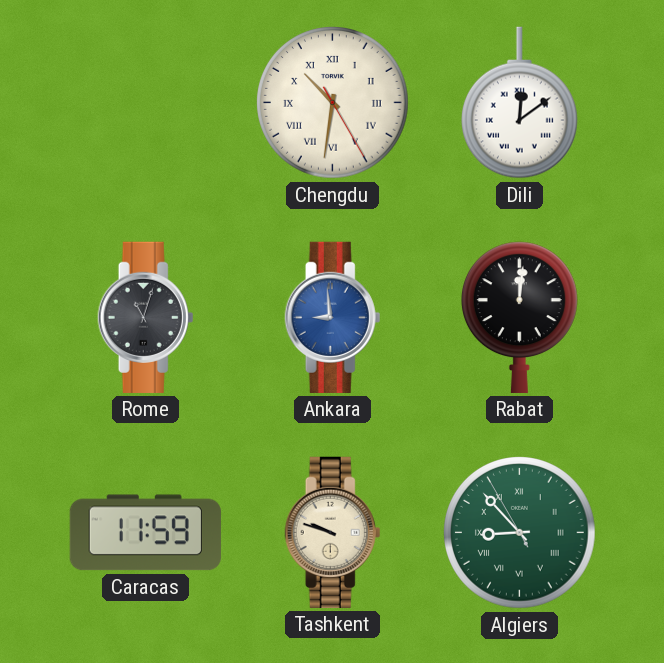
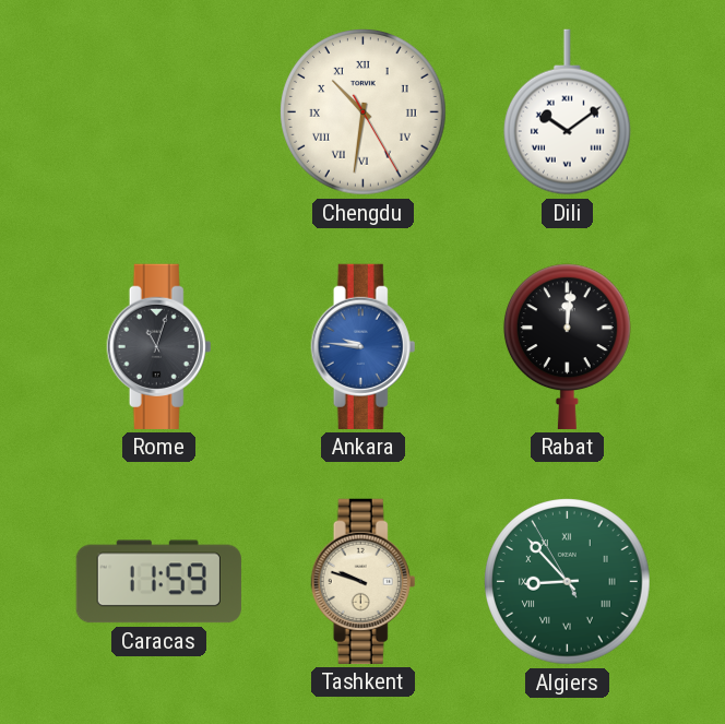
Dili: 12:09 -> 10:09 (567, 112)
Ankara: 8:59 -> 9:46 (364, 346)
